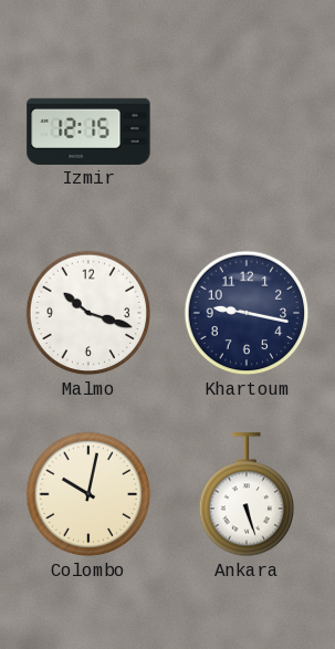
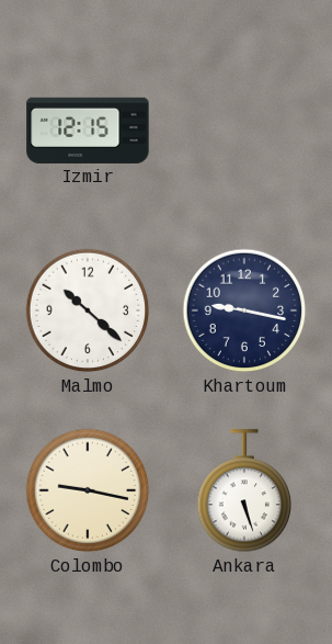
Malmo: 10:18 -> 10:22 (88, 310)
Colombo: 10:02 -> 9:17 (88, 490)
